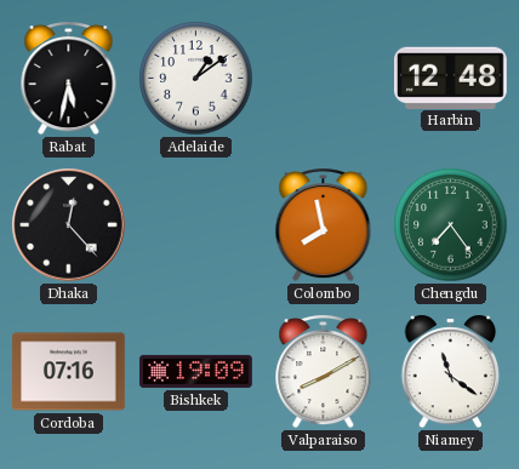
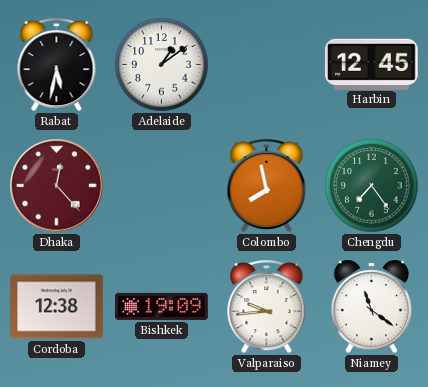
Harbin: 12:48 -> 12:45 (372, 64)
Dhaka dial: black -> burgundy (57, 186)
Cordoba: 07:16 -> 12:38 (57, 307)
Valparaiso: 8:10 -> 9:44 (267, 307)
